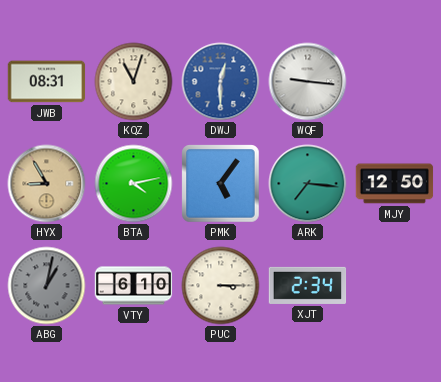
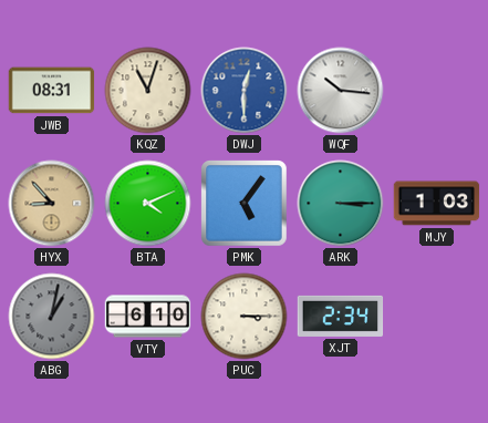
WQF: 9:16 -> 10:16 (341, 91)
HYX: 8:55 -> 8:53 (52, 204)
BTA: 4:13 -> 4:11 (148, 204)
ARK: 7:16 -> 3:15 (341, 204)
MJY: 12:50 -> 1:03 (437, 204)
